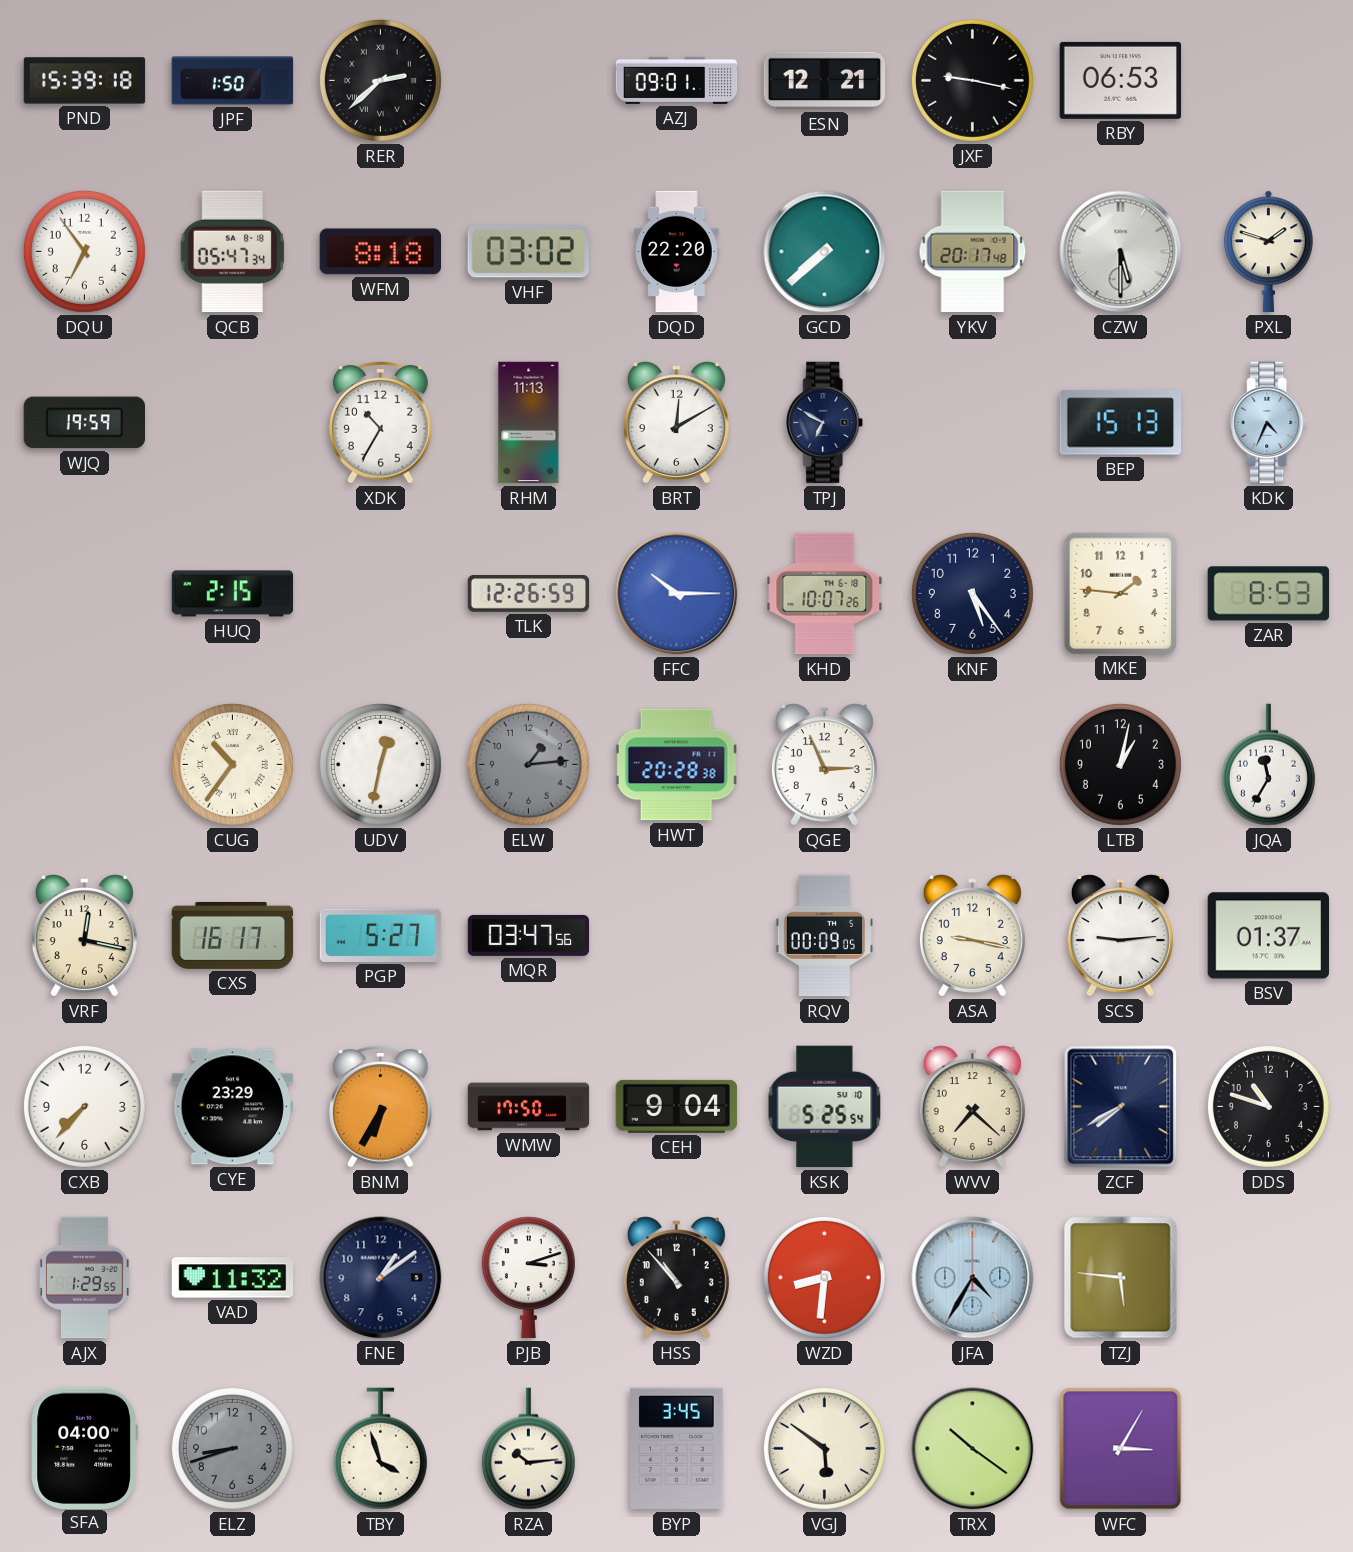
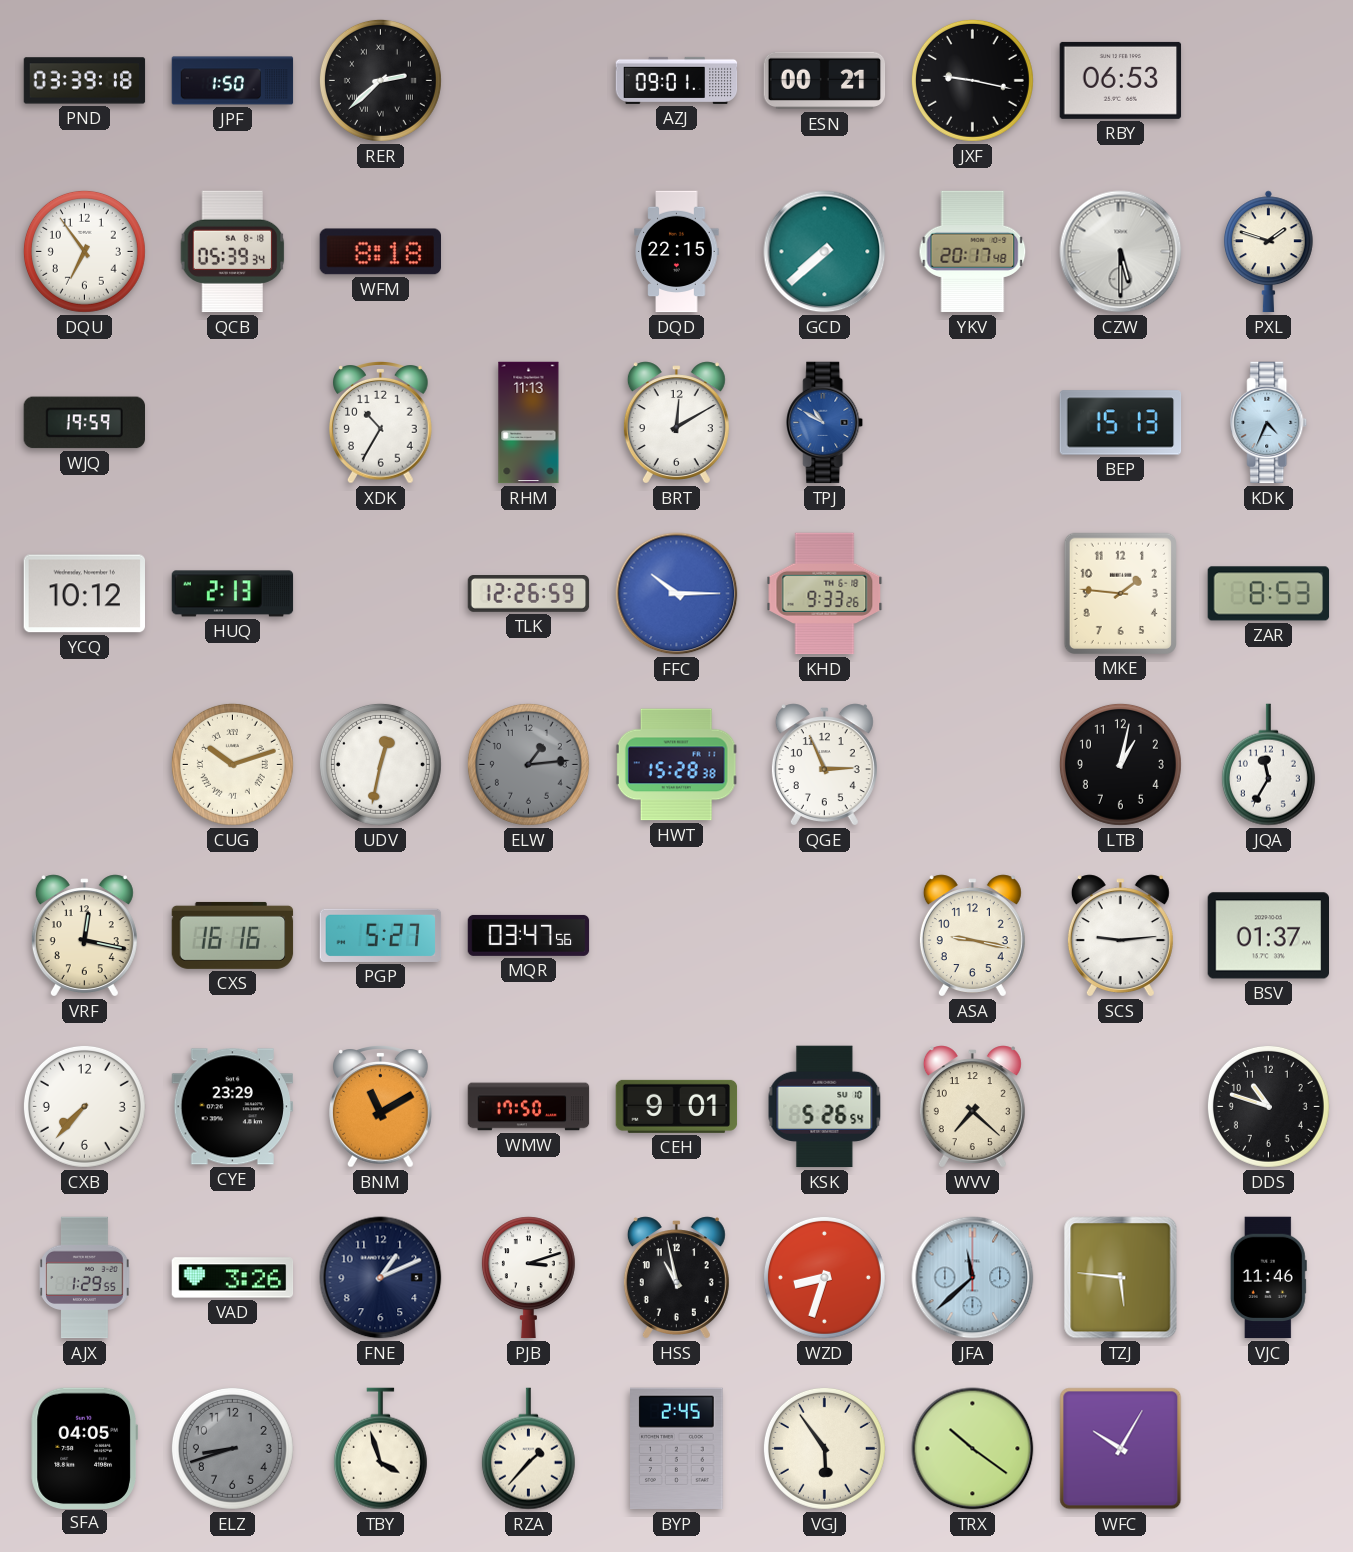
PND: 15:39 -> 03:39 (85, 81)
ESN: 12:21 -> 00:21 (825, 81)
QCB: 05:47 -> 05:39 (233, 252)
VHF: 03:02 -> none (528, 252)
DQD: 22:20 -> 22:15 (677, 252)
TPJ: 6:50 -> 10:50 (825, 423)
TPJ dial: navy -> blue (825, 423)
YCQ: none -> 10:12 (84, 594)
HUQ: 2:15 -> 2:13 (233, 594)
KHD: 10:07 -> 9:33 (825, 594)
KNF: 5:24 -> none (972, 593)
CUG: 10:36 -> 10:12 (232, 764)
HWT: 20:28 -> 15:28 (676, 765)
CXS: 16:17 -> 16:16 (233, 935)
RQV: 00:09 -> none (824, 936)
BNM: 6:35 -> 11:10 (381, 1107)
CEH: 9:04 -> 9:01 (677, 1106)
KSK: 5:25 -> 5:26 (825, 1107)
ZCF: 7:40 -> none (1121, 1107)
VAD: 11:32 -> 3:26 (233, 1278)
FNE: 1:09 -> 1:11 (381, 1278)
HSS: 10:53 -> 10:58 (676, 1278)
WZD: 8:31 -> 8:33 (824, 1277)
JFA: 4:35 -> 11:38 (973, 1278)
VJC: none -> 11:46 (1268, 1278)
SFA: 04:00 -> 04:05 (84, 1448)
RZA: 10:14 -> 1:37 (528, 1449)
BYP: 3:45 -> 2:45 (677, 1449)
VGJ: 5:51 -> 5:54 (824, 1448)
WFC: 3:05 -> 10:05 (1121, 1449)
